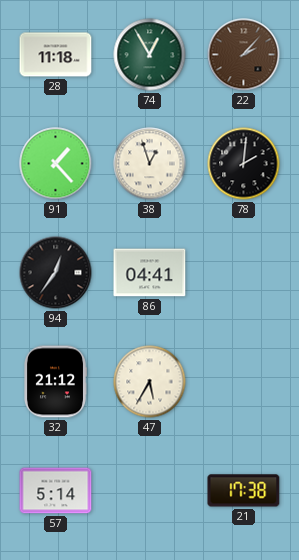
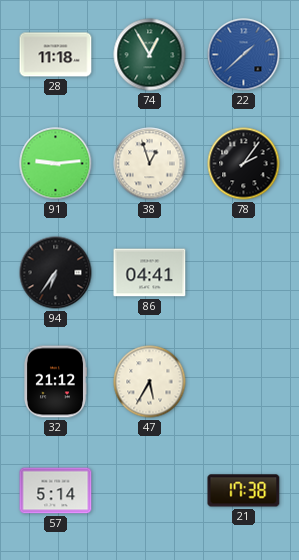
22: 2:07 -> 1:38 (244, 55)
22 dial: brown -> blue (244, 55)
91: 1:23 -> 9:14 (56, 164)
78: 2:01 -> 2:06 (244, 164)
94: 12:36 -> 6:36 (56, 273)
